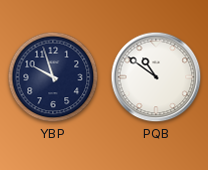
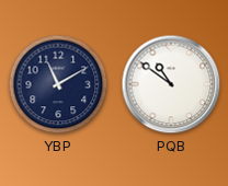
YBP: 9:57 -> 11:10 (58, 84)
